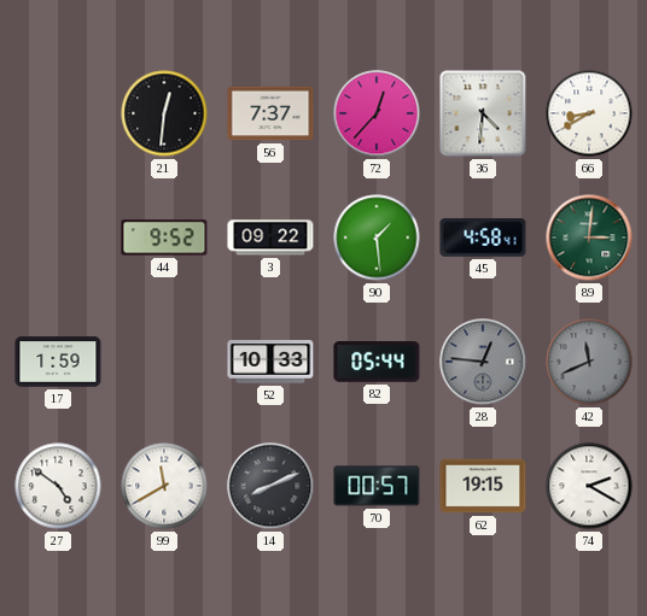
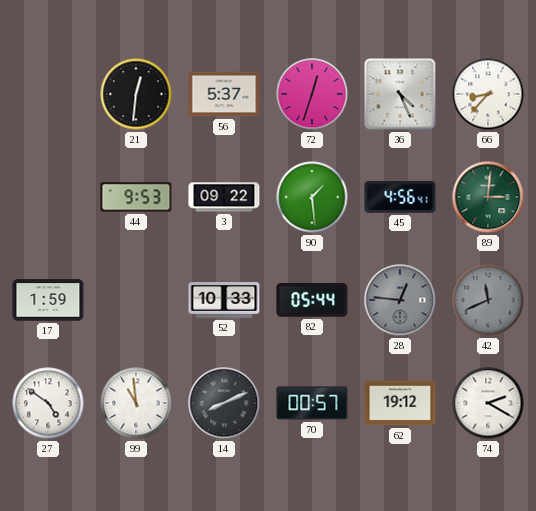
56: 7:37 -> 5:37 (224, 94)
72: 12:37 -> 12:33 (312, 94)
36: 4:31 -> 4:26 (400, 94)
66: 8:40 -> 8:37 (488, 94)
44: 9:52 -> 9:53 (136, 197)
45: 4:58 -> 4:56 (400, 197)
99: 11:40 -> 10:59 (136, 403)
62: 19:15 -> 19:12 (400, 403)
